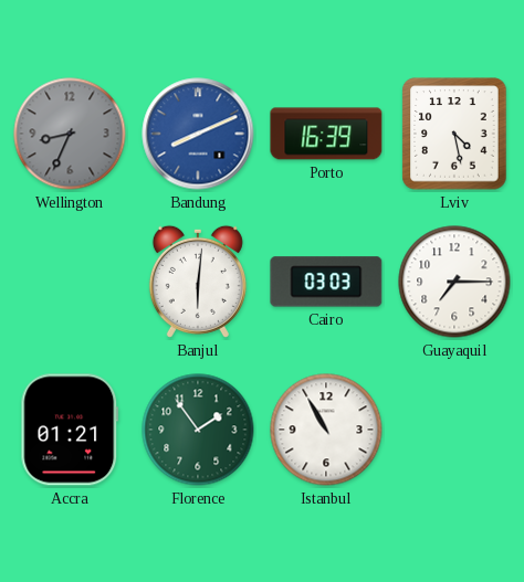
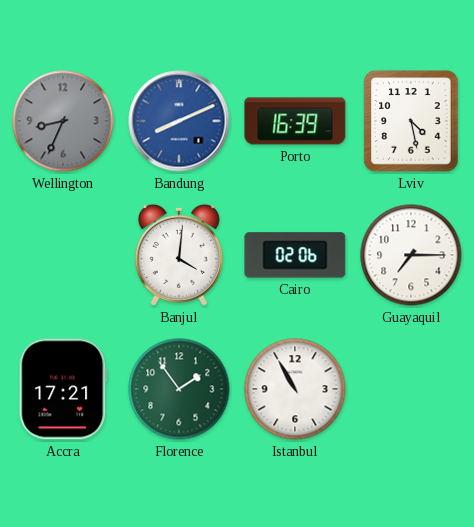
Banjul: 6:01 -> 4:01 (179, 255)
Cairo: 03:03 -> 02:06 (295, 255)
Accra: 01:21 -> 17:21 (63, 389)
